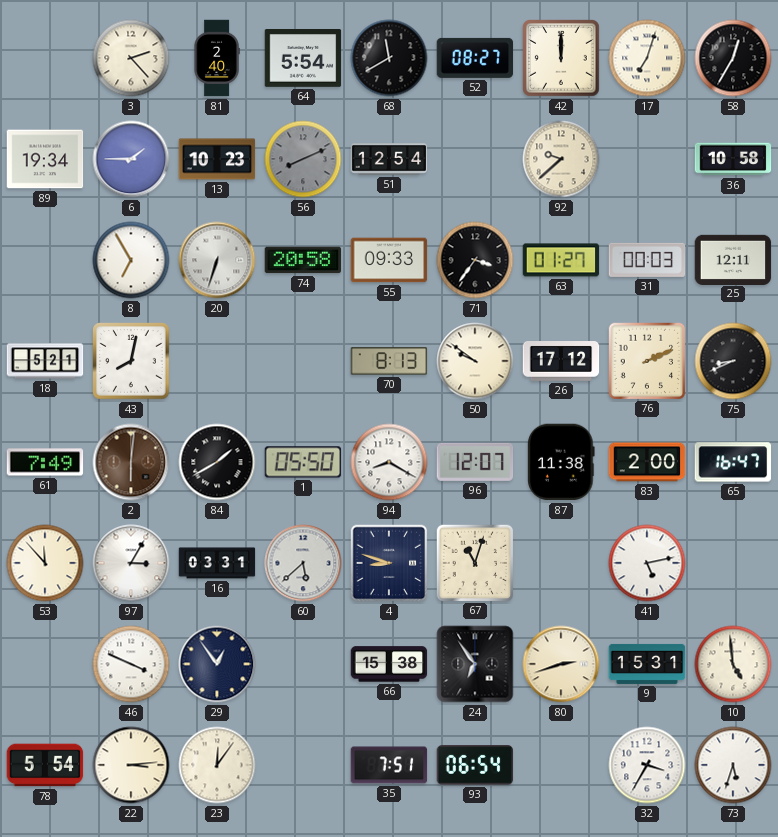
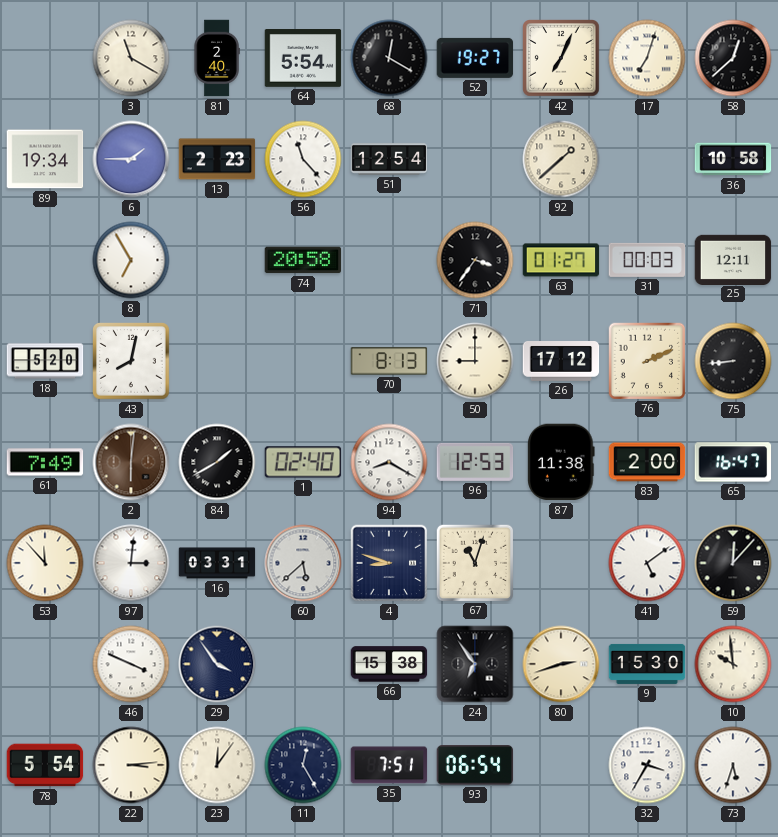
3: 2:23 -> 11:20 (131, 58)
68: 11:40 -> 12:20 (389, 58)
52: 08:27 -> 19:27 (475, 58)
42: 12:00 -> 7:04 (562, 59)
58: 12:35 -> 12:38 (733, 58)
13: 10:23 -> 2:23 (217, 159)
56: 8:11 -> 11:23 (303, 159)
56 dial: grey -> white (303, 159)
92: 9:38 -> 1:38 (561, 159)
20: 6:33 -> none (217, 260)
55: 09:33 -> none (389, 260)
18: 5:21 -> 5:20 (45, 361)
50: 9:51 -> 9:00 (475, 361)
75: 8:41 -> 8:44 (733, 361)
1: 05:50 -> 02:40 (303, 462)
96: 12:07 -> 12:53 (475, 462)
97: 3:05 -> 3:01 (131, 563)
41: 5:13 -> 5:09 (647, 563)
59: none -> 12:07 (733, 563)
29: 12:54 -> 3:54 (217, 664)
9: 15:31 -> 15:30 (647, 664)
10: 4:59 -> 9:59 (733, 664)
11: none -> 12:25 (303, 765)
